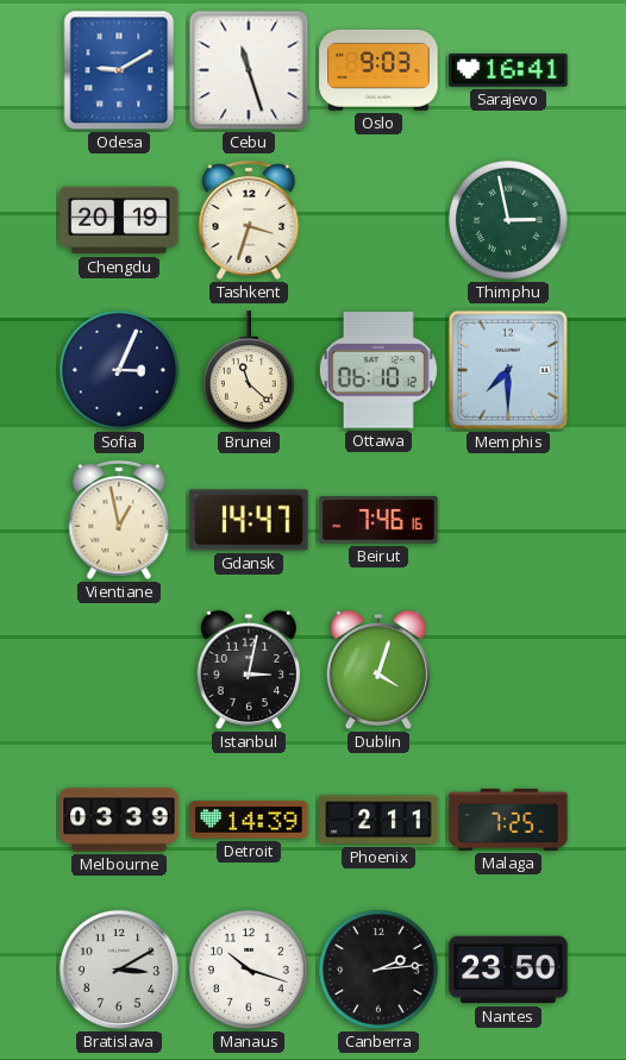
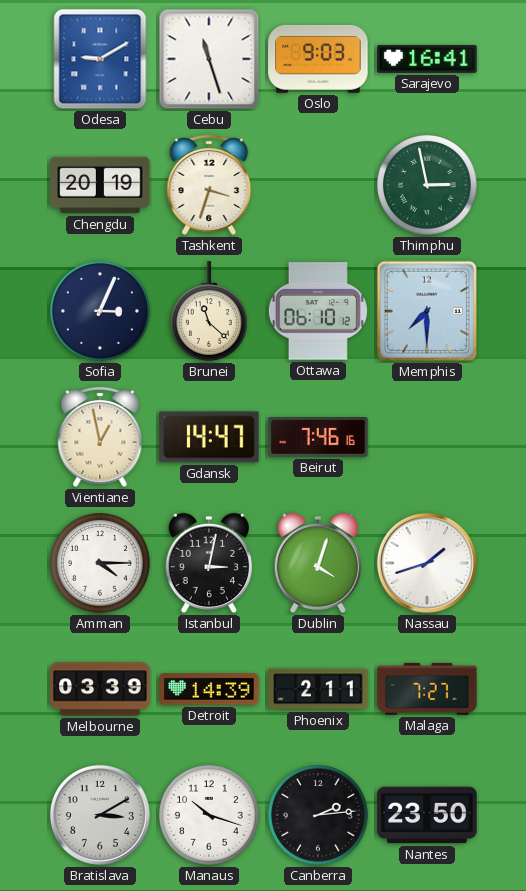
Amman: none -> 4:15 (100, 563)
Nassau: none -> 1:42 (427, 563)
Malaga: 7:25 -> 7:27 (427, 689)
